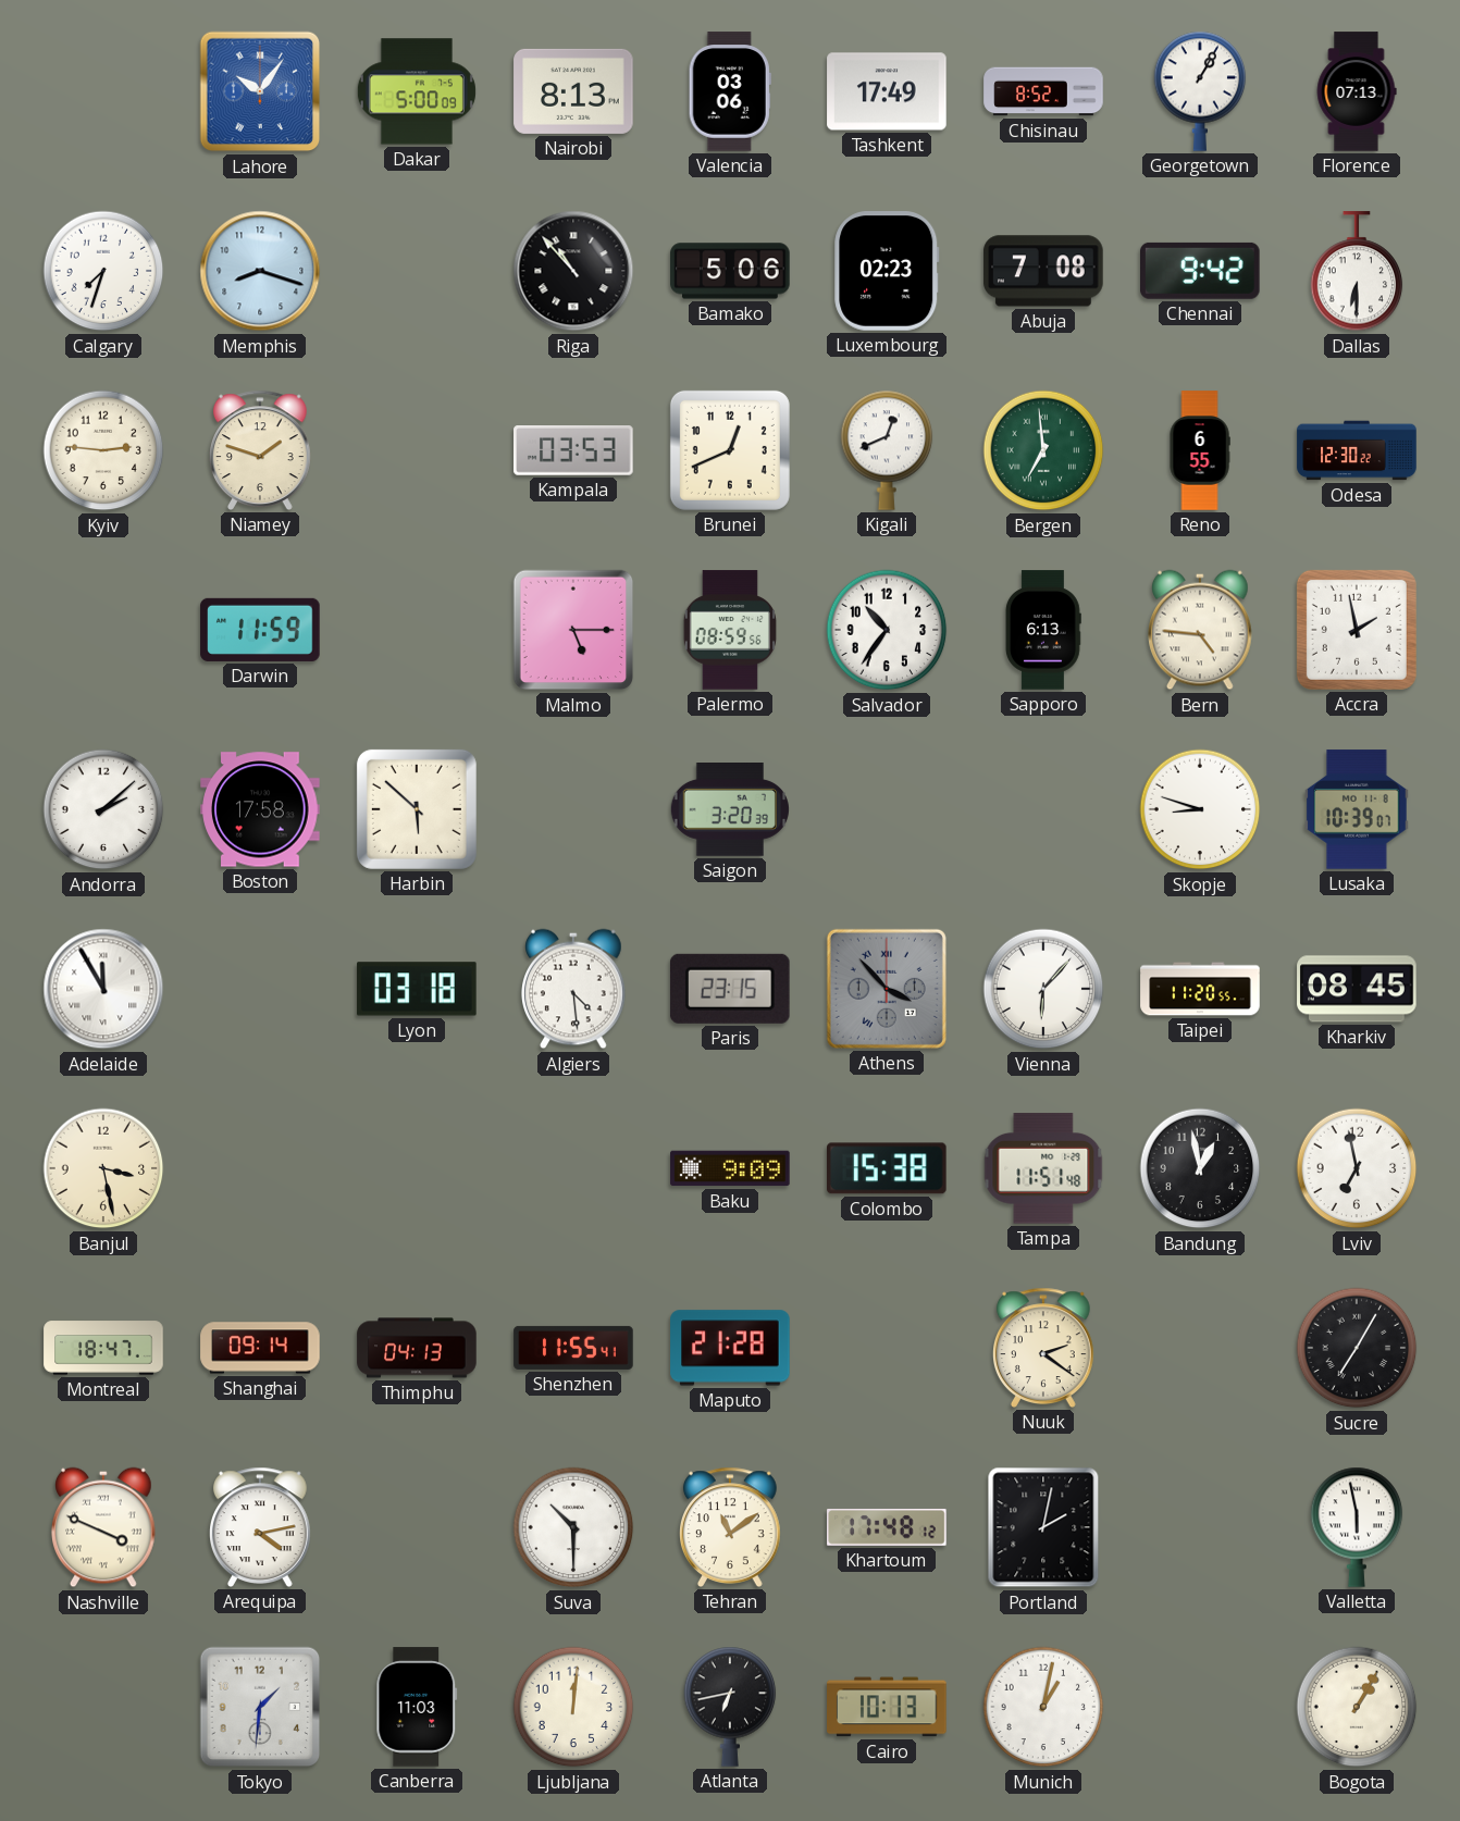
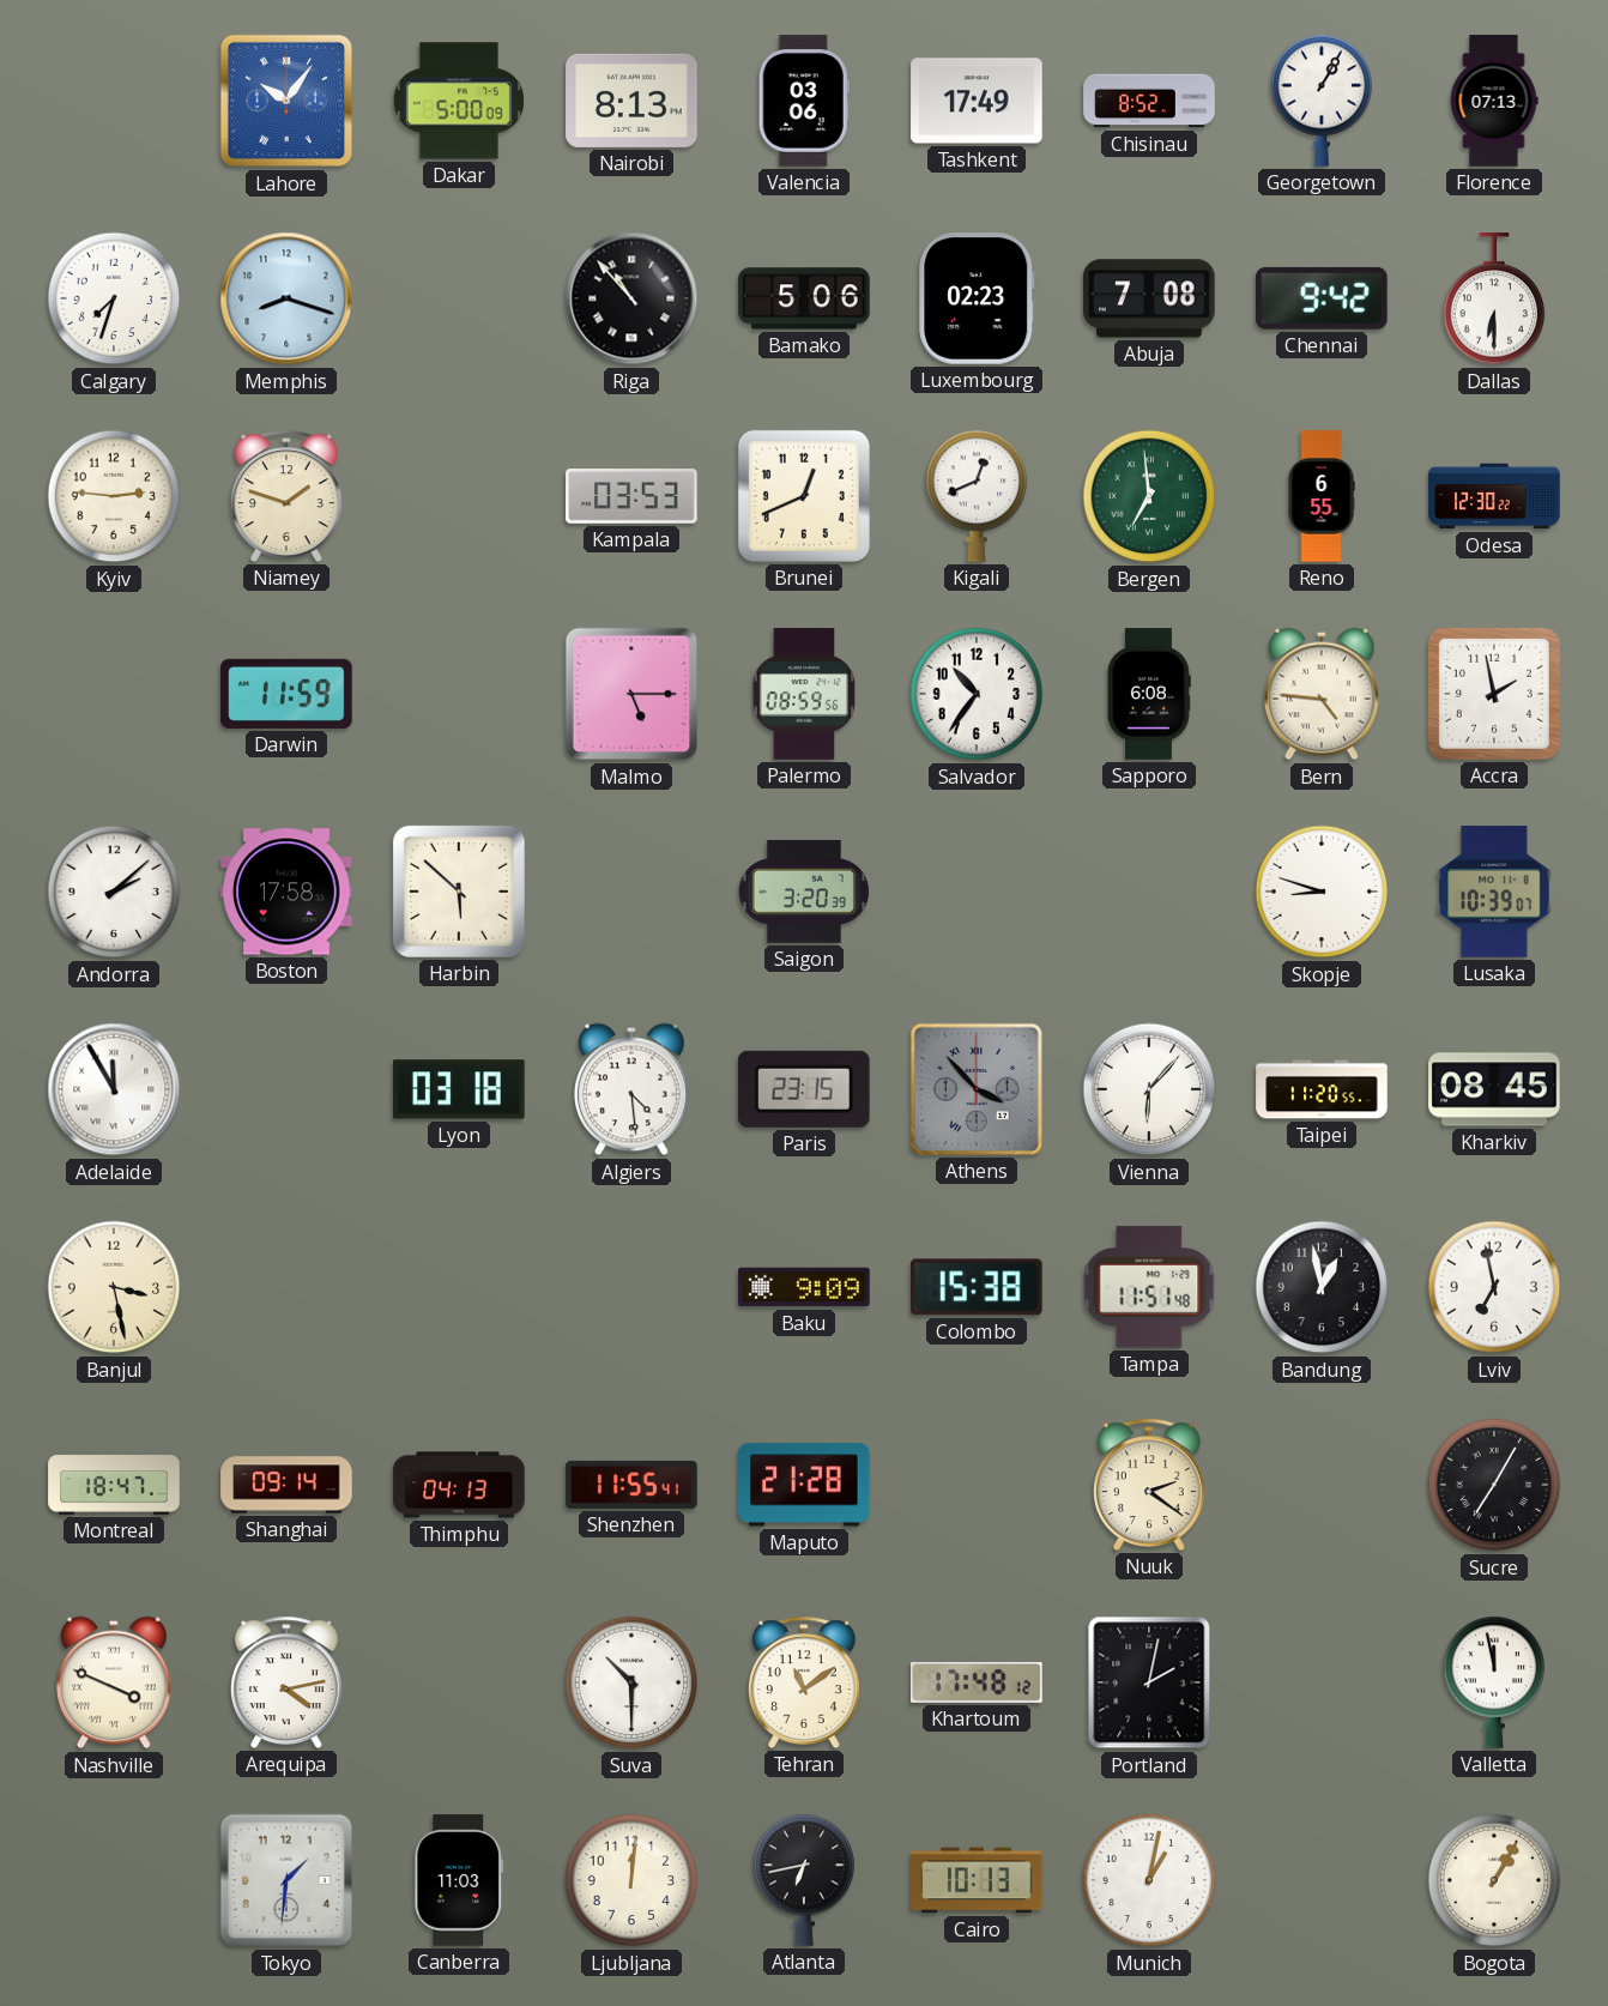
Sapporo: 6:13 -> 6:08 (1149, 694)
Valletta: 5:58 -> 11:58 (1494, 1682)
